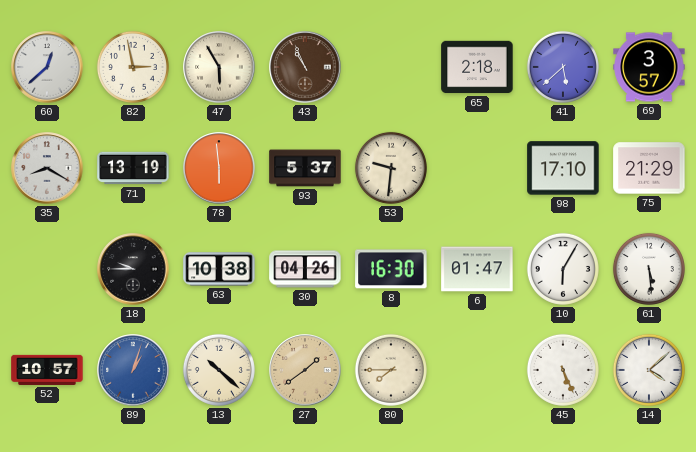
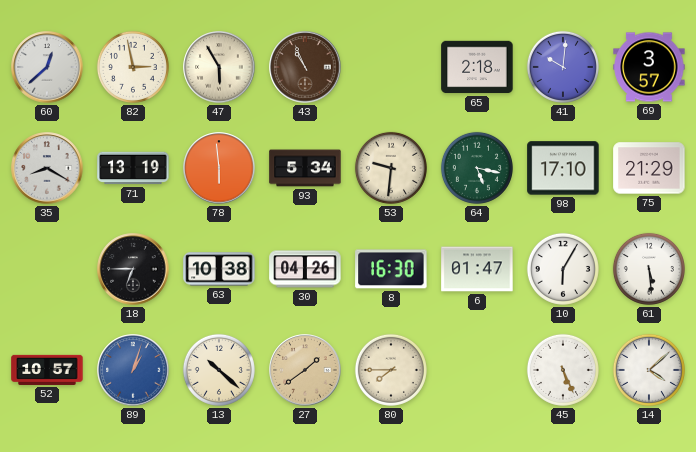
41: 5:38 -> 10:01 (563, 67)
93: 5:37 -> 5:34 (305, 168)
64: none -> 5:17 (477, 168)
18: 9:45 -> 6:45 (133, 269)
